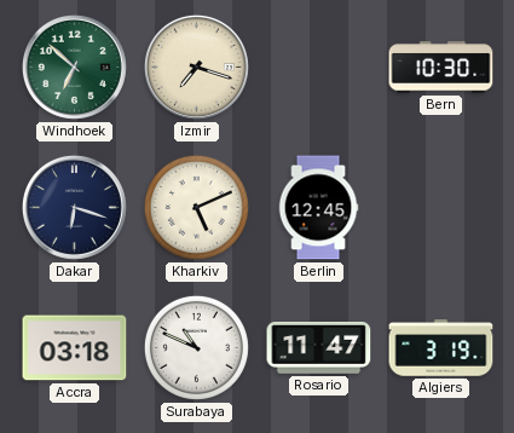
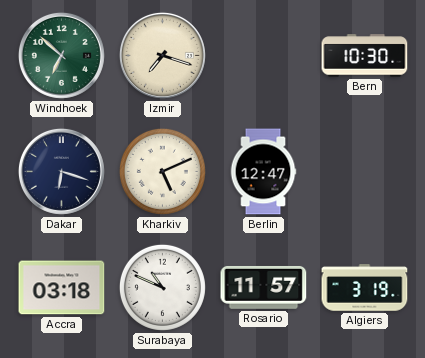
Berlin: 12:45 -> 12:47 (263, 172)
Rosario: 11:47 -> 11:57 (264, 287)
